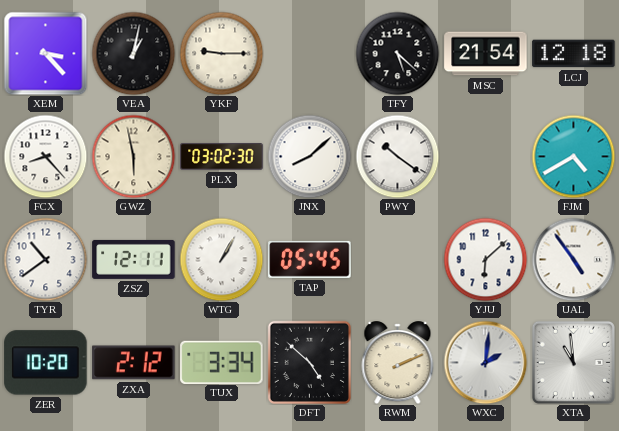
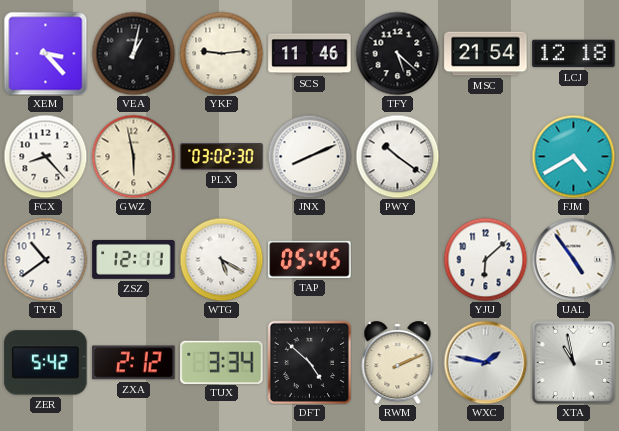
YKF: 9:15 -> 9:14 (221, 53)
SCS: none -> 11:46 (310, 54)
JNX: 8:08 -> 8:11 (309, 156)
WTG: 1:05 -> 5:20 (221, 259)
ZER: 10:20 -> 5:42 (46, 363)
WXC: 2:01 -> 1:47 (485, 362)
XTA: 10:59 -> 10:58 (573, 362)
